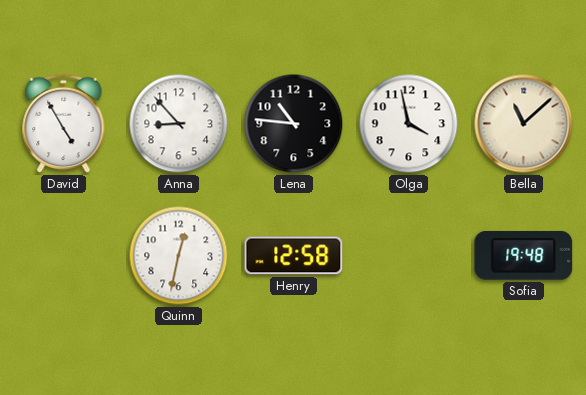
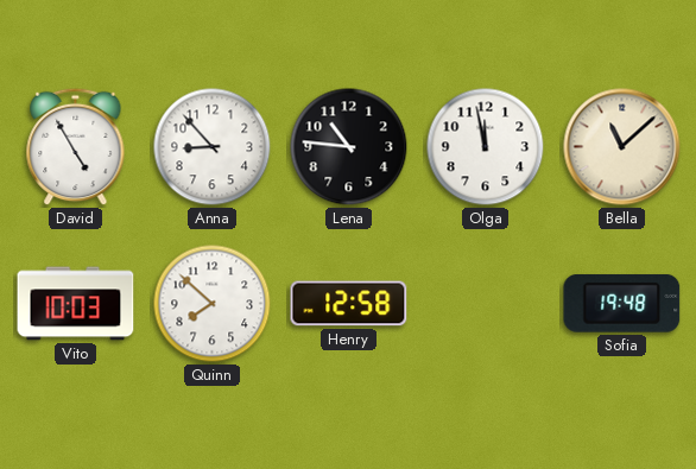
Olga: 3:58 -> 11:58 (486, 147)
Vito: none -> 10:03 (76, 304)
Quinn: 12:32 -> 7:52 (213, 304)
